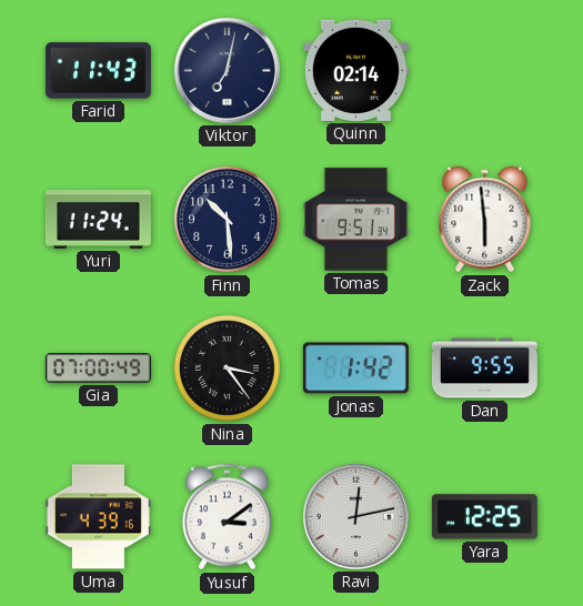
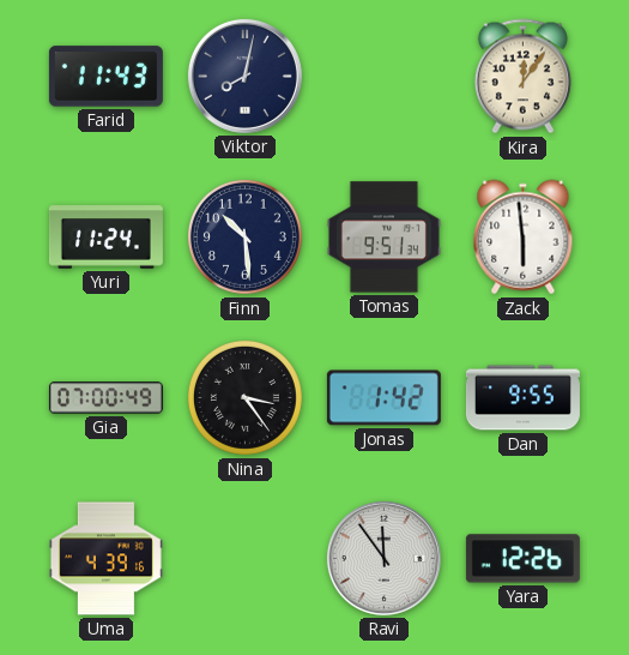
Viktor: 7:02 -> 8:02 (244, 76)
Quinn: 02:14 -> none (355, 70)
Kira: none -> 12:06 (522, 77)
Yusuf: 3:09 -> none (227, 517)
Ravi: 12:13 -> 11:54 (383, 558)
Yara: 12:25 -> 12:26 (522, 559)
